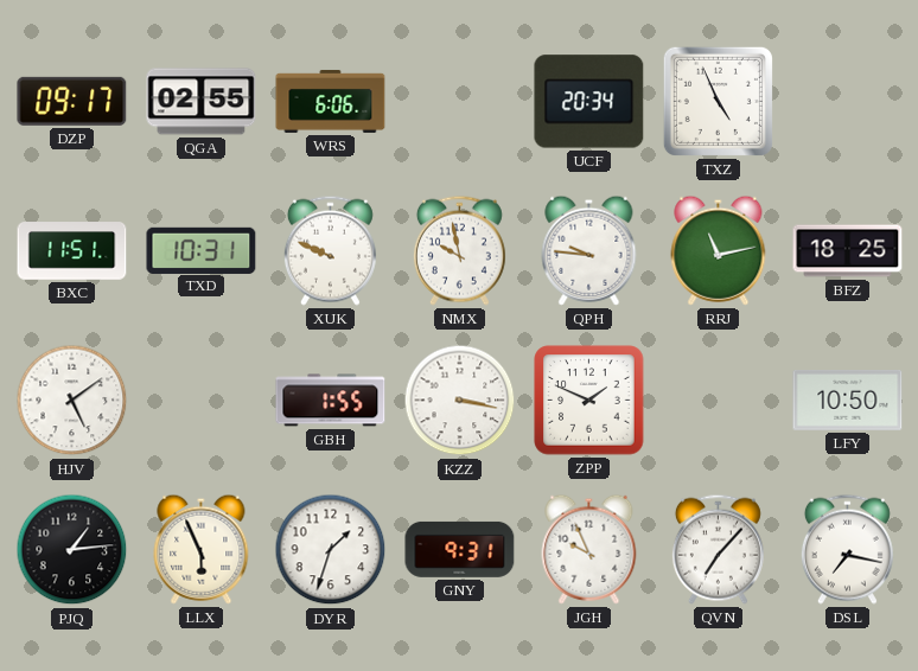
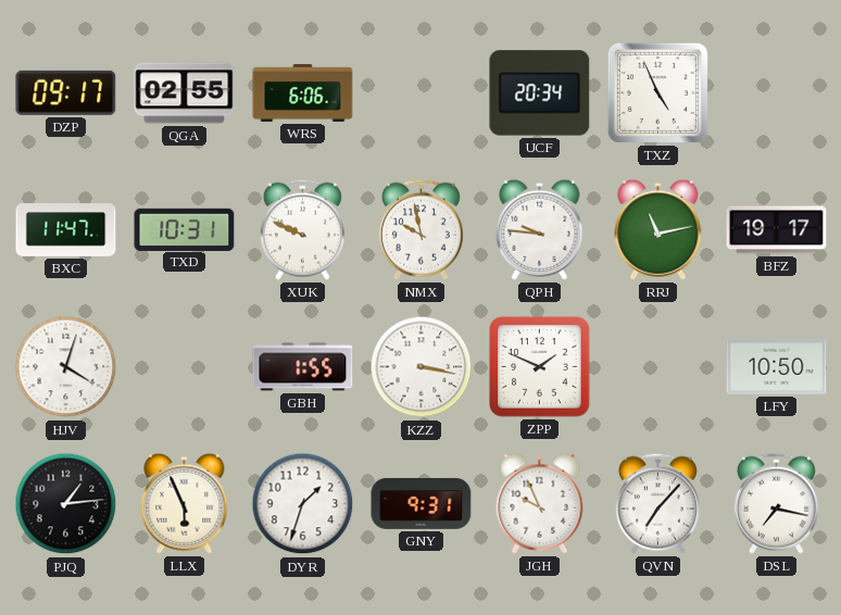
BXC: 11:51 -> 11:47 (66, 230)
BFZ: 18:25 -> 19:17 (777, 230)
HJV: 5:09 -> 4:03 (66, 367)
